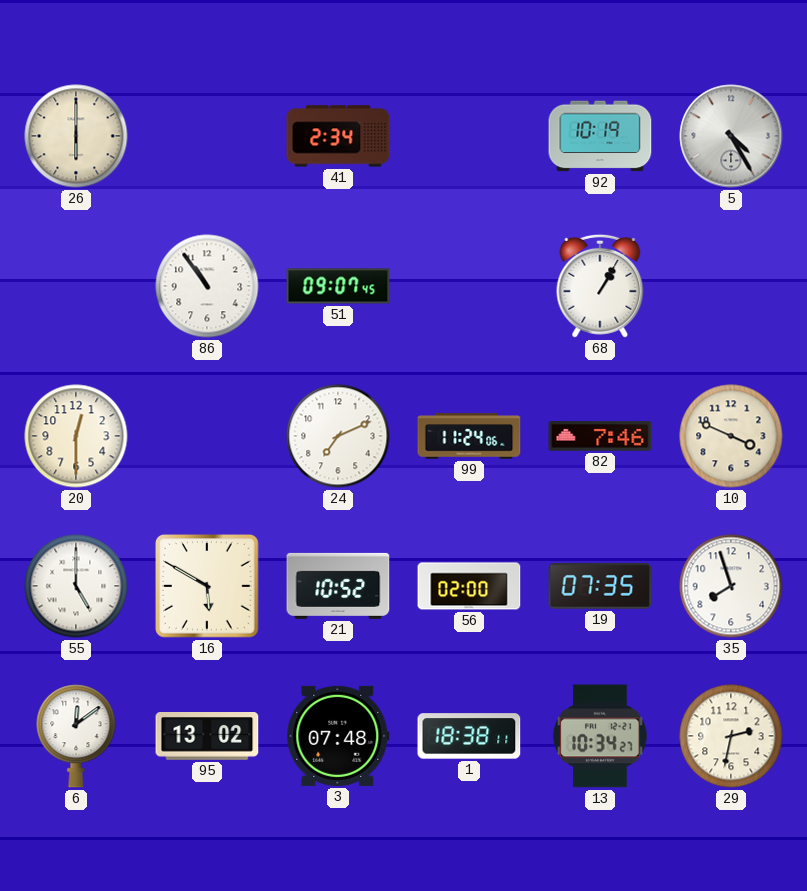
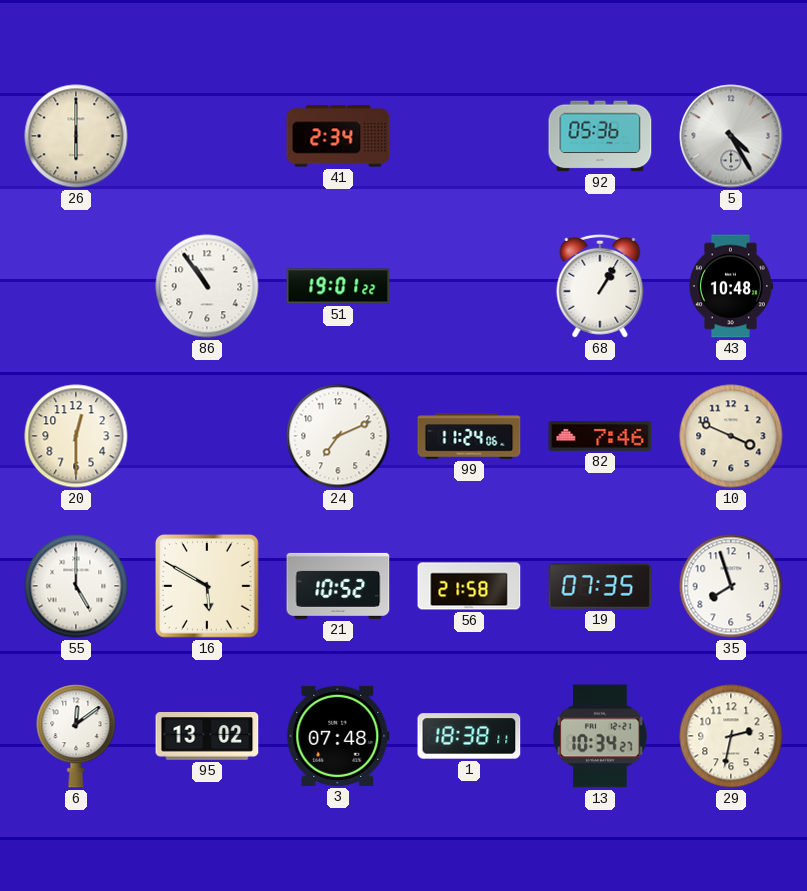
92: 10:19 -> 05:36 (600, 136)
51: 09:07 -> 19:01 (338, 286)
43: none -> 10:48 (730, 286)
56: 02:00 -> 21:58 (469, 586)
